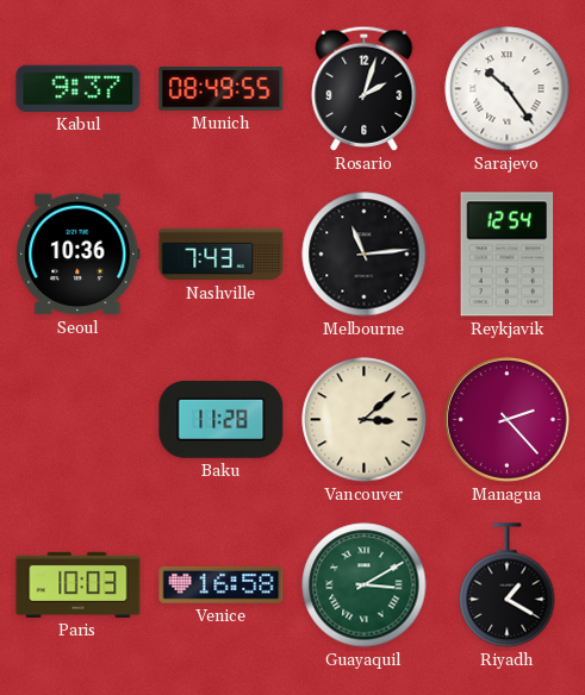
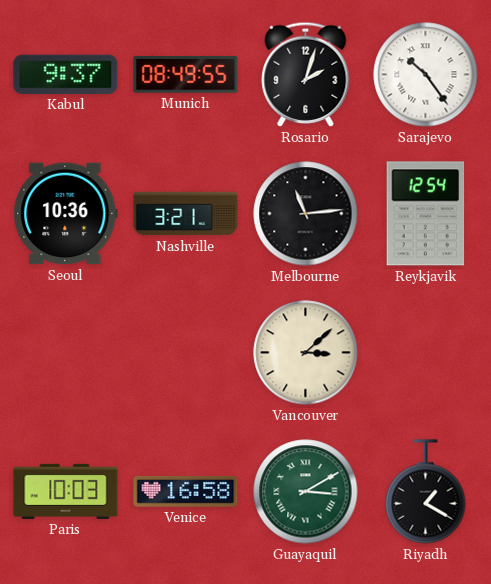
Nashville: 7:43 -> 3:21 (186, 214)
Baku: 11:28 -> none (222, 419)
Managua: 2:23 -> none (506, 419)
